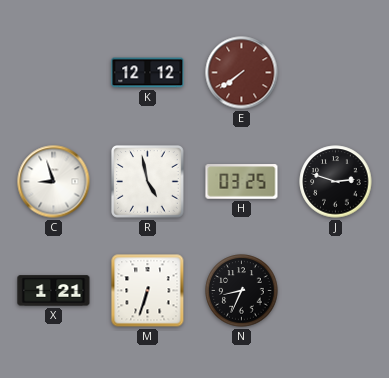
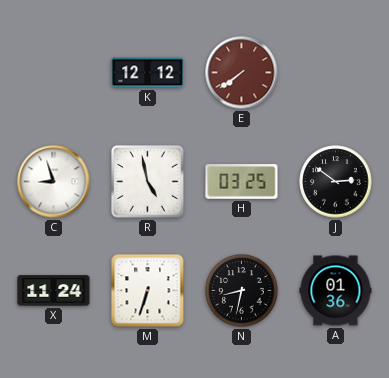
J: 2:48 -> 2:51 (336, 182)
X: 1:21 -> 11:24 (54, 291)
N: 8:34 -> 8:32 (242, 291)
A: none -> 01:36 (336, 291)
